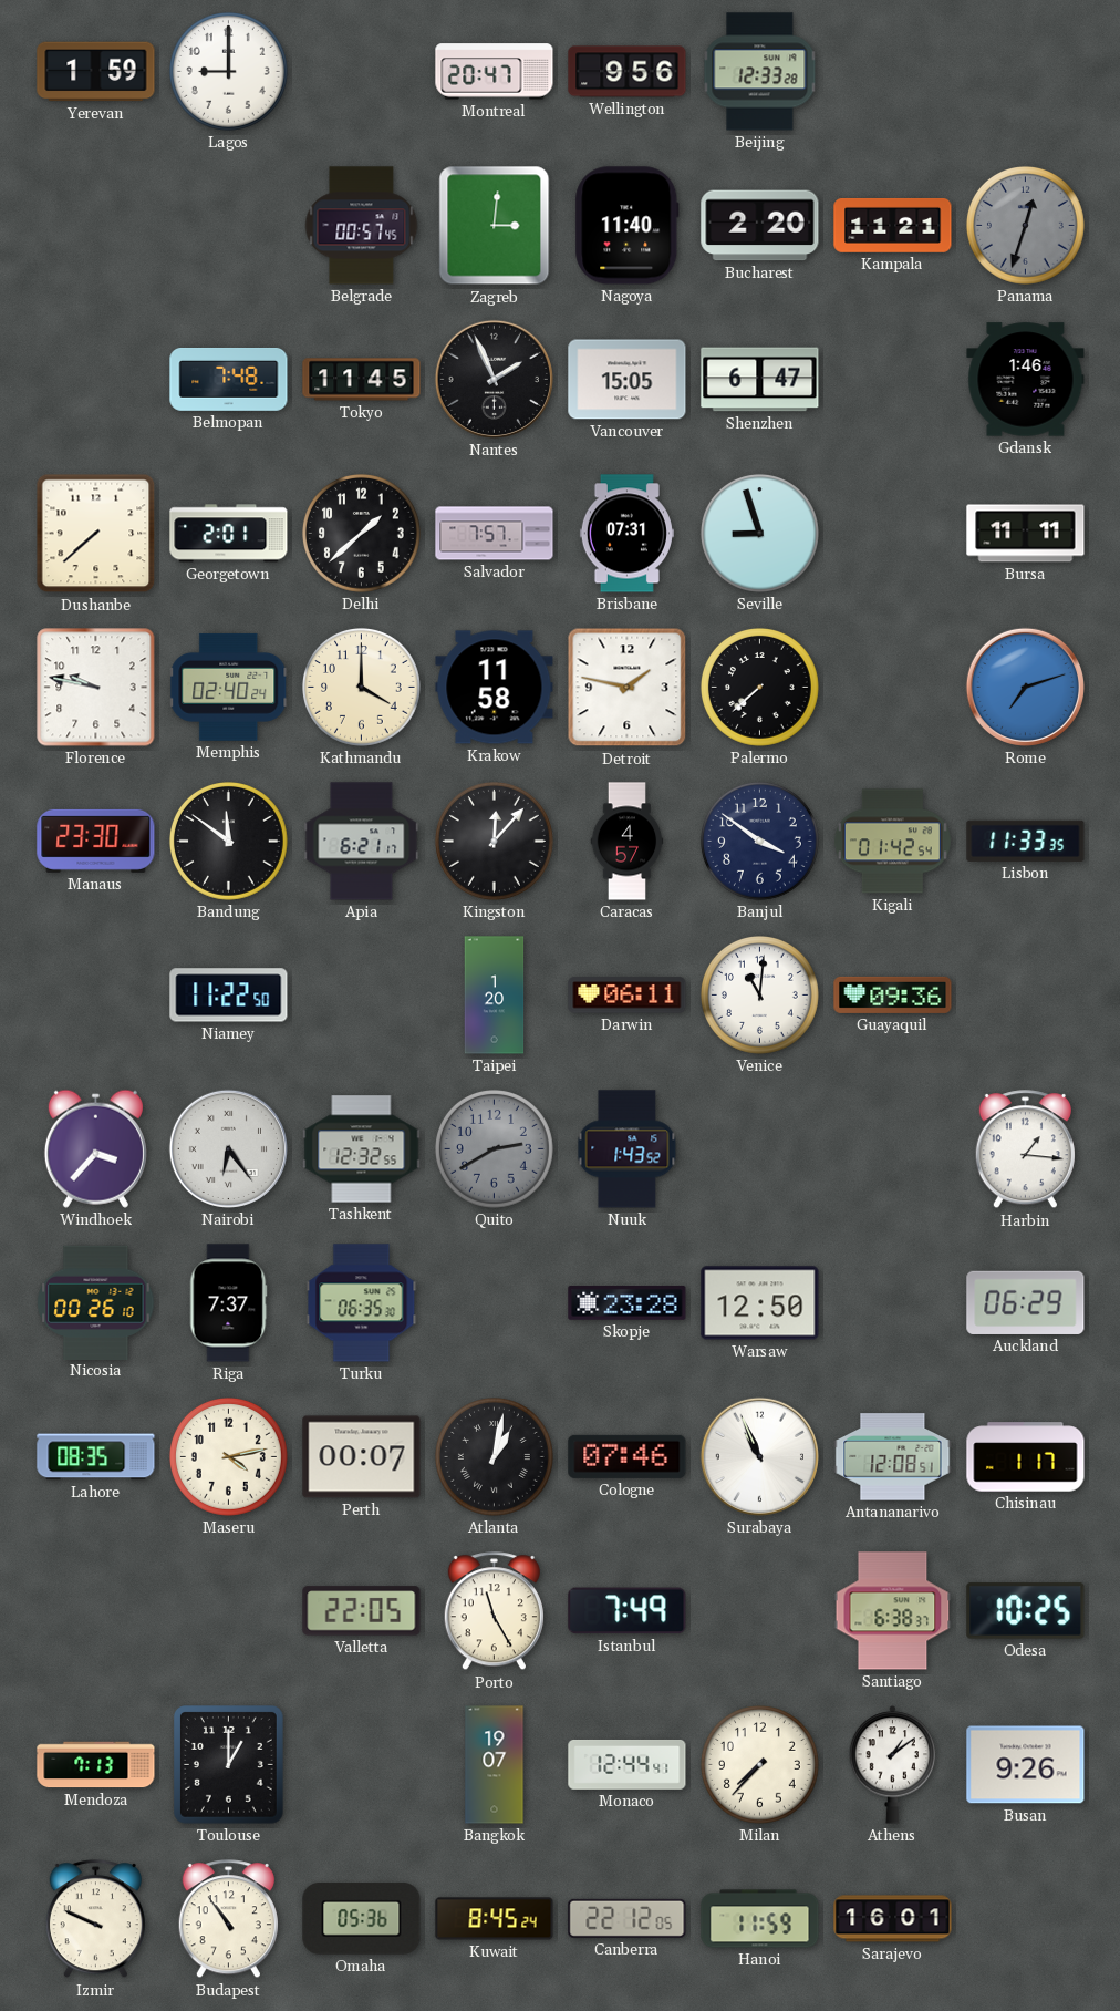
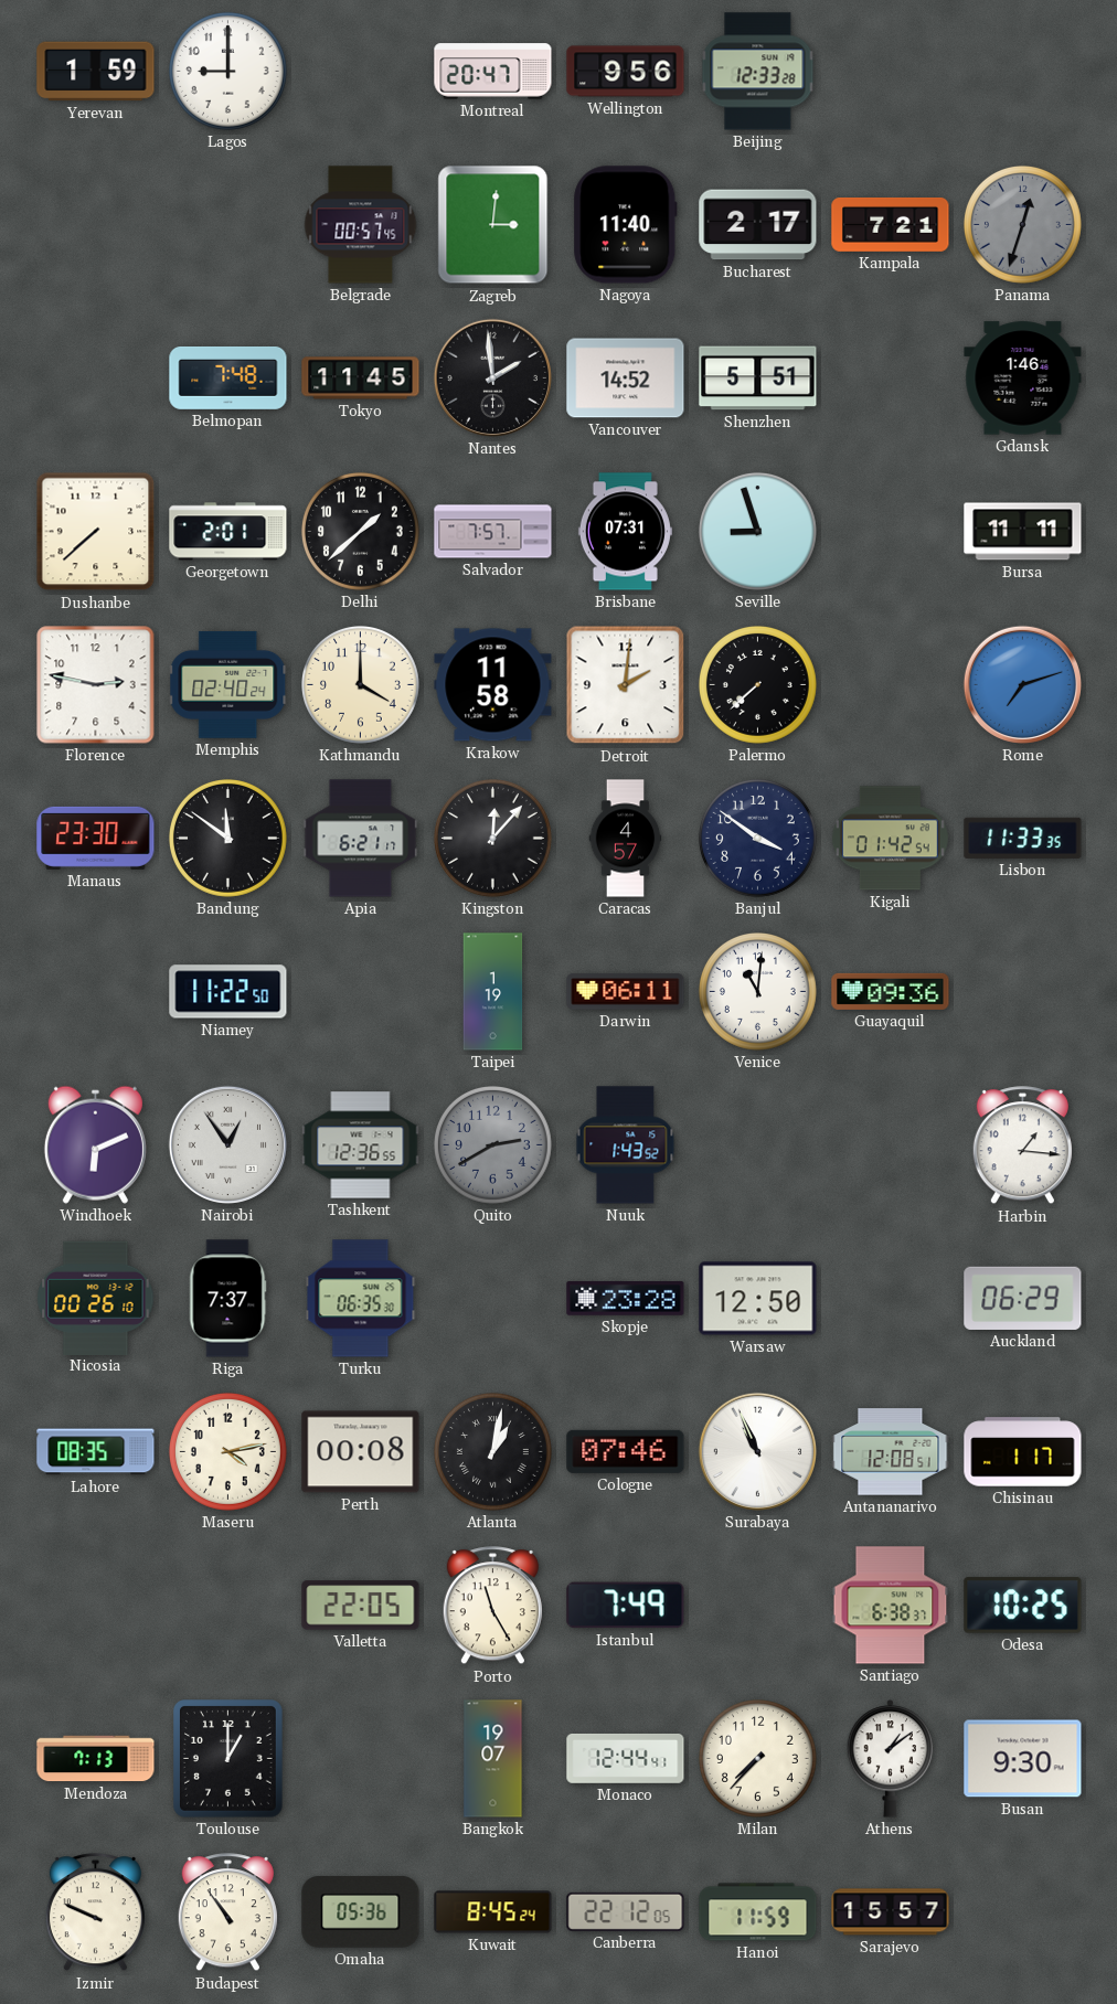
Bucharest: 2:20 -> 2:17 (758, 225)
Kampala: 11:21 -> 7:21 (891, 224)
Nantes: 1:56 -> 1:59 (492, 377)
Vancouver: 15:05 -> 14:52 (626, 379)
Shenzhen: 6:47 -> 5:51 (758, 379)
Florence: 9:47 -> 2:47 (96, 685)
Detroit: 1:47 -> 2:01 (626, 685)
Taipei: 1:20 -> 1:19 (493, 992)
Windhoek: 3:37 -> 6:11 (95, 1144)
Nairobi: 6:24 -> 12:54 (227, 1144)
Tashkent: 12:32 -> 12:36 (361, 1145)
Perth: 00:07 -> 00:08 (361, 1452)
Busan: 9:26 -> 9:30 (1023, 1759)
Sarajevo: 16:01 -> 15:57 (891, 1912)
